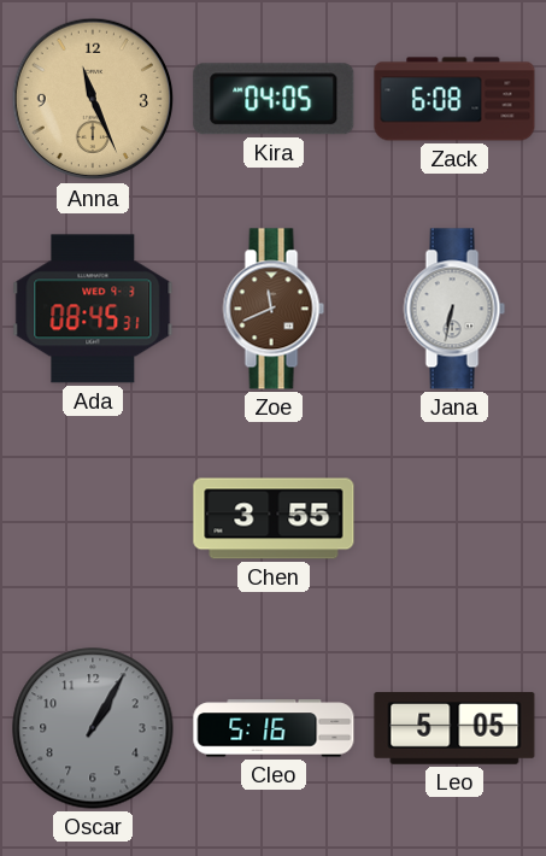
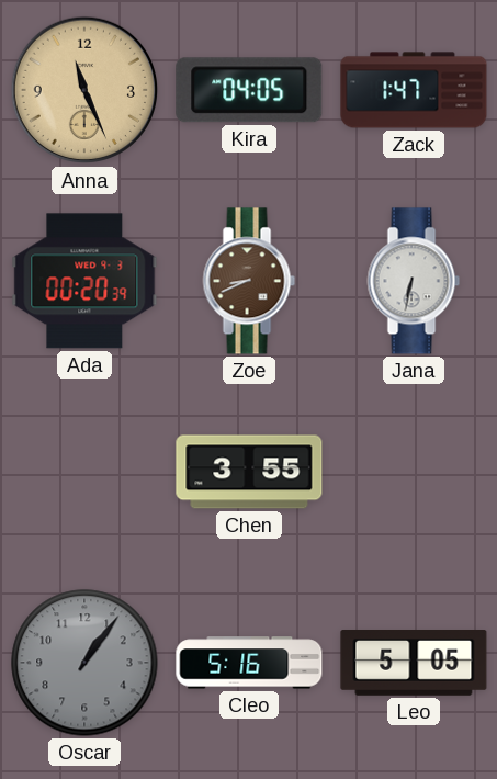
Zack: 6:08 -> 1:47 (414, 90)
Ada: 08:45 -> 00:20 (84, 281)
Zoe: 11:41 -> 8:41 (249, 281)
Oscar: 1:05 -> 1:06 (84, 663)
